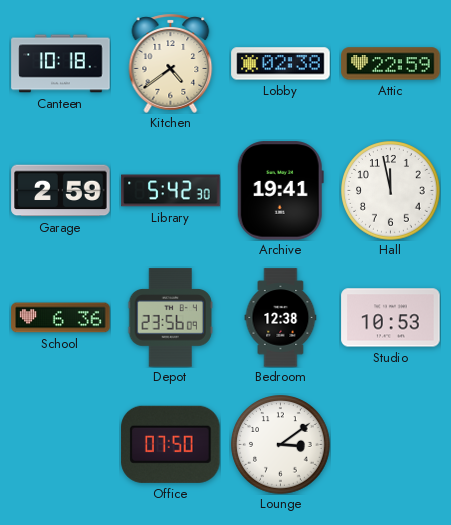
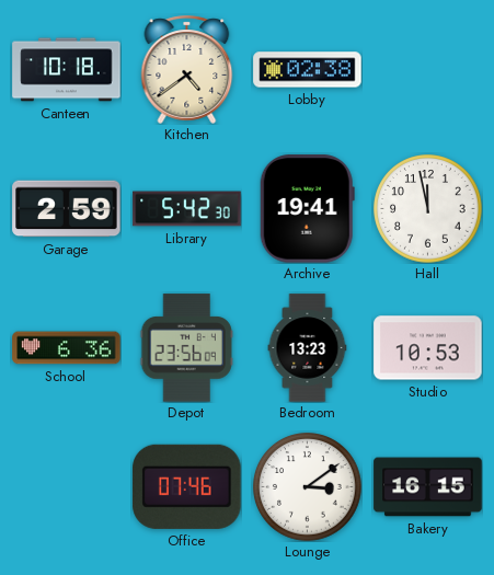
Attic: 22:59 -> none (391, 64)
Bedroom: 12:38 -> 13:23 (308, 348)
Office: 07:50 -> 07:46 (187, 486)
Bakery: none -> 16:15 (428, 487)
